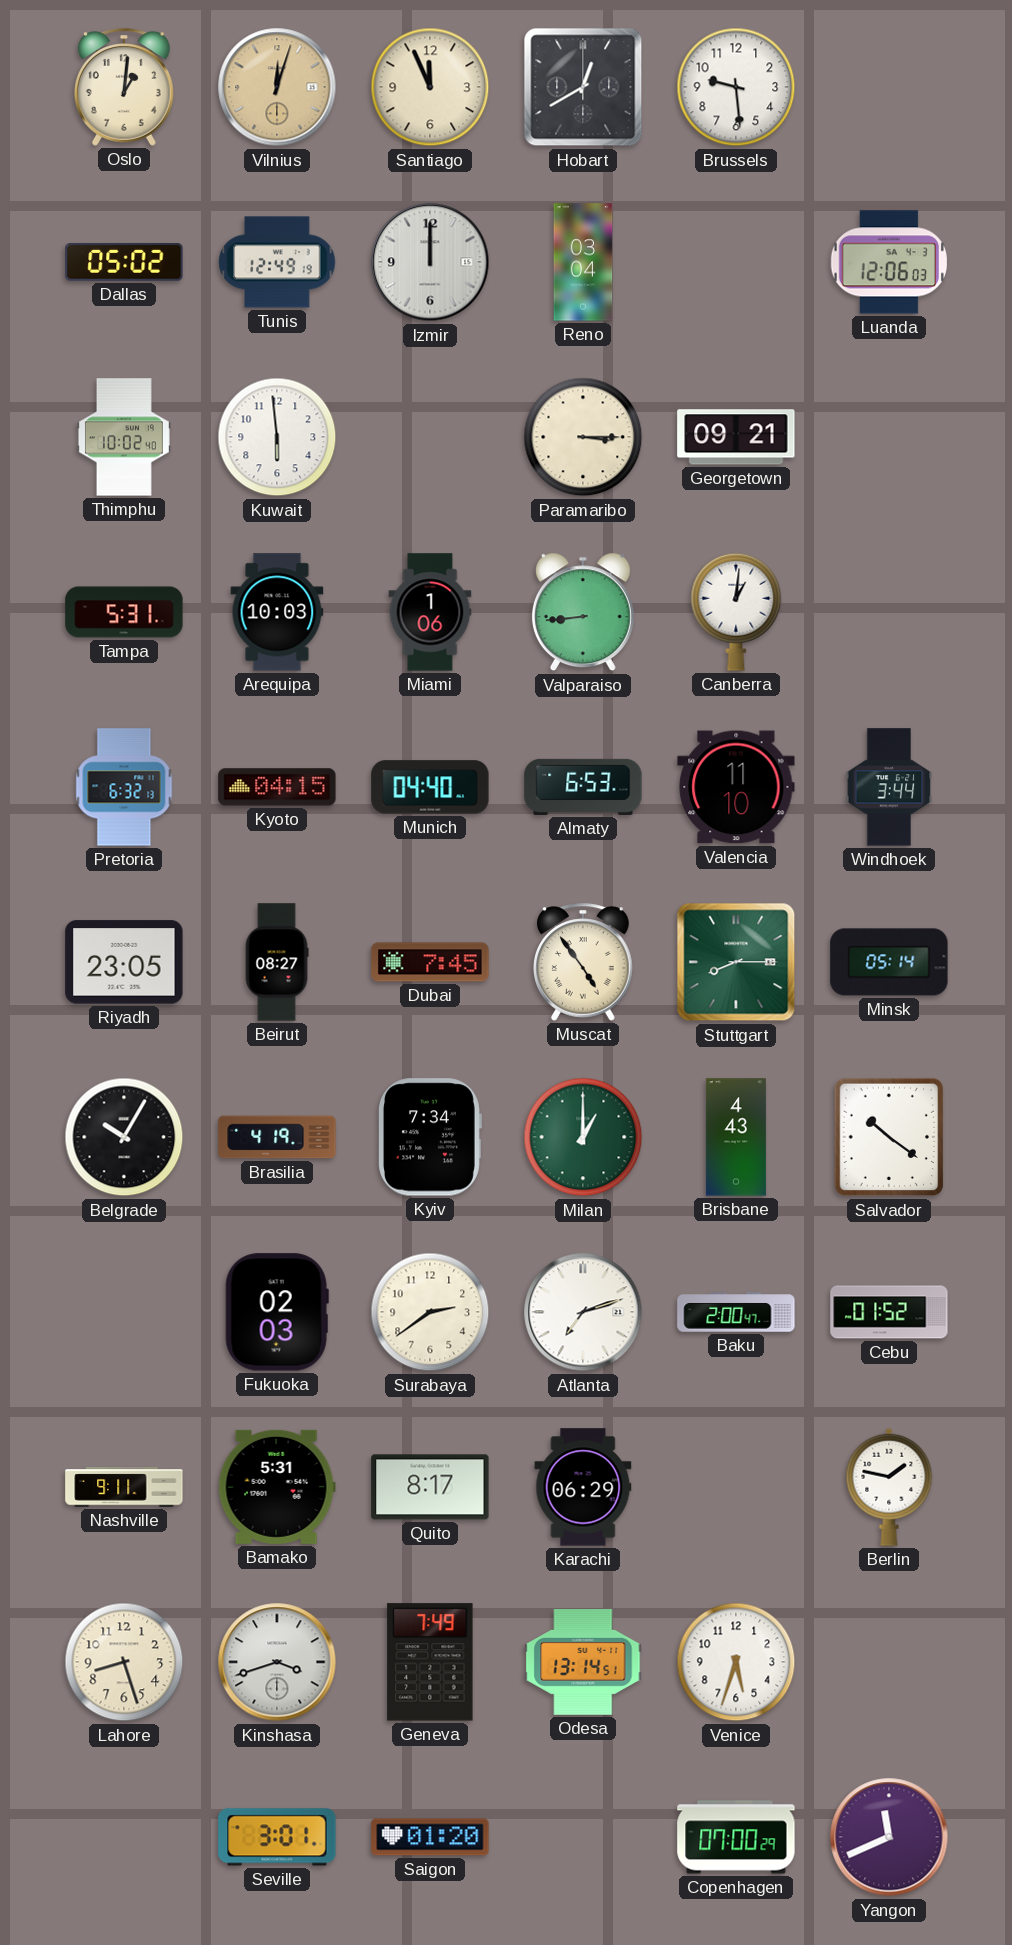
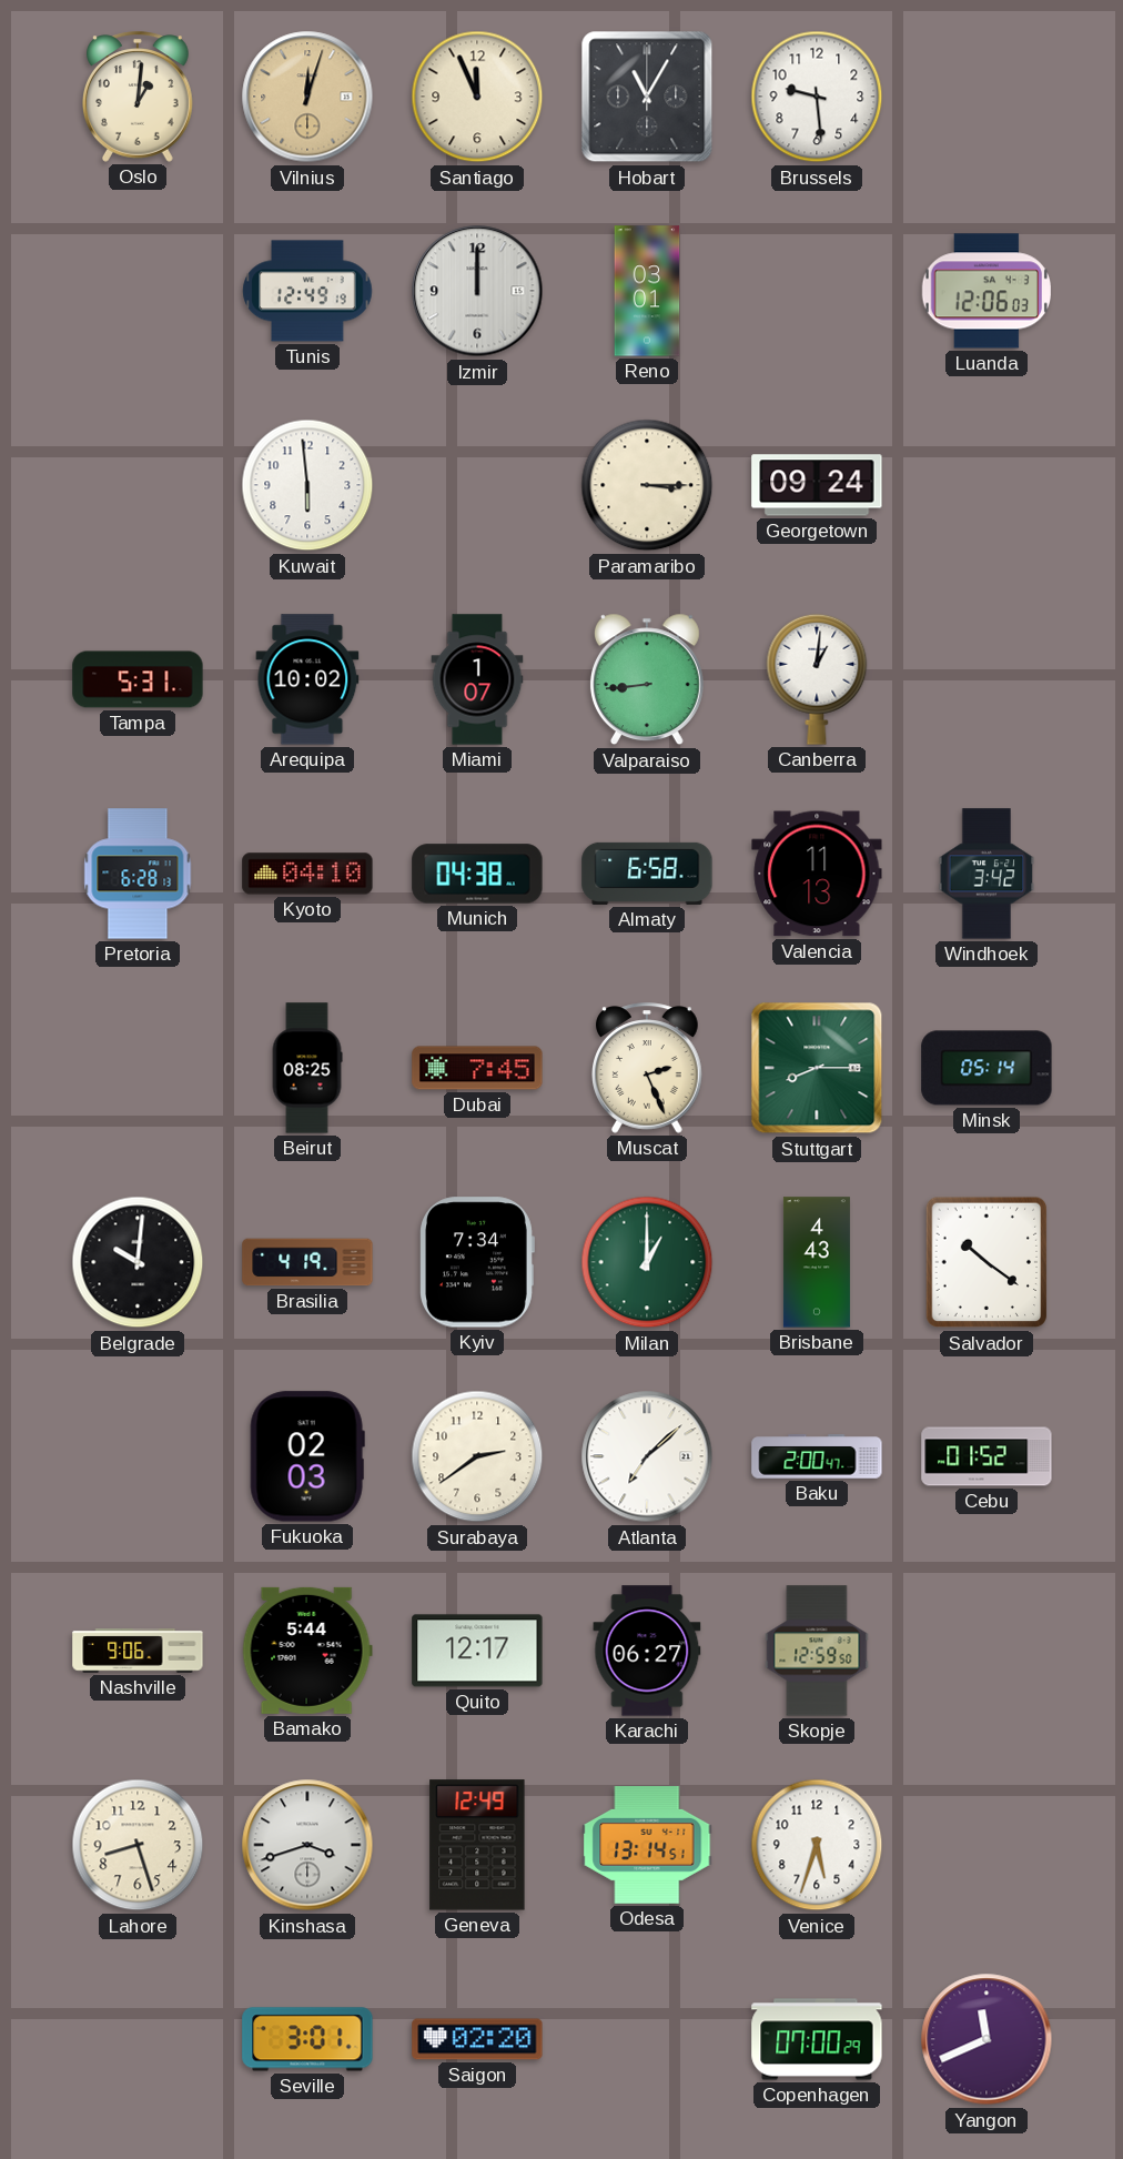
Hobart: 12:40 -> 11:05 (647, 97)
Dallas: 05:02 -> none (124, 262)
Reno: 03:04 -> 03:01 (647, 291)
Thimphu: 10:02 -> none (124, 437)
Georgetown: 09:21 -> 09:24 (817, 485)
Arequipa: 10:03 -> 10:02 (307, 679)
Miami: 1:06 -> 1:07 (477, 679)
Pretoria: 6:32 -> 6:28 (138, 874)
Kyoto: 04:15 -> 04:10 (307, 874)
Munich: 04:40 -> 04:38 (477, 874)
Almaty: 6:53 -> 6:58 (647, 874)
Valencia: 11:10 -> 11:13 (817, 874)
Windhoek: 3:44 -> 3:42 (987, 874)
Riyadh: 23:05 -> none (124, 962)
Beirut: 08:27 -> 08:25 (307, 1068)
Muscat: 4:54 -> 2:26 (648, 1068)
Belgrade: 10:05 -> 10:01 (138, 1262)
Atlanta: 7:12 -> 7:08 (647, 1456)
Nashville: 9:11 -> 9:06 (138, 1651)
Bamako: 5:31 -> 5:44 (307, 1651)
Quito: 8:17 -> 12:17 (477, 1651)
Karachi: 06:29 -> 06:27 (647, 1651)
Skopje: none -> 12:59 (817, 1651)
Berlin: 1:47 -> none (889, 1487)
Geneva: 7:49 -> 12:49 (477, 1845)
Saigon: 01:20 -> 02:20 (477, 2039)
